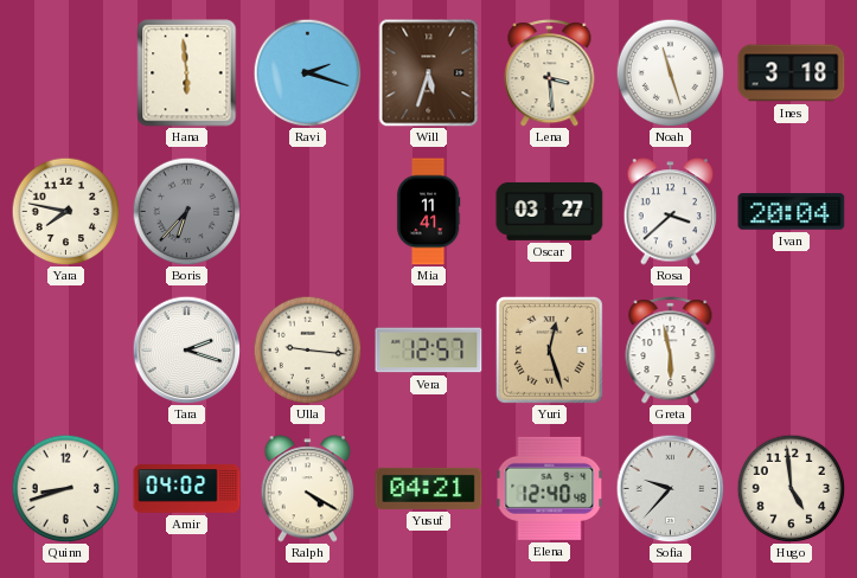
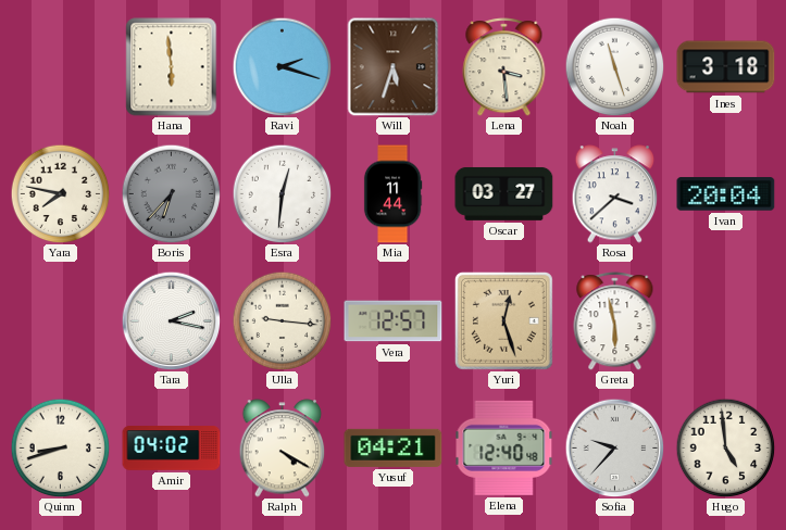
Esra: none -> 12:31 (282, 193)
Mia: 11:41 -> 11:44 (392, 194)
Tara: 2:18 -> 2:17 (171, 320)
